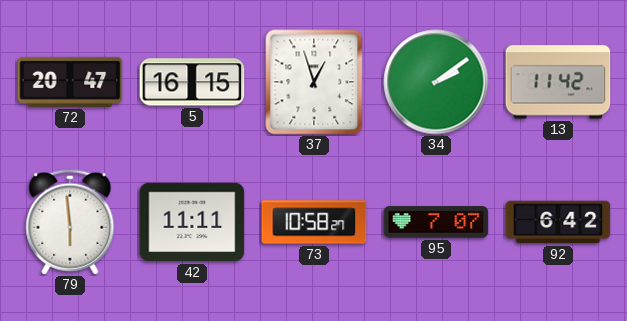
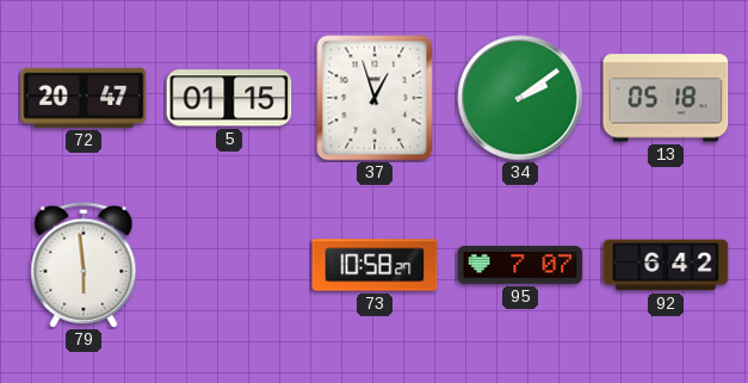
5: 16:15 -> 01:15 (229, 98)
13: 11:42 -> 05:18 (666, 98)
42: 11:11 -> none (192, 222)
